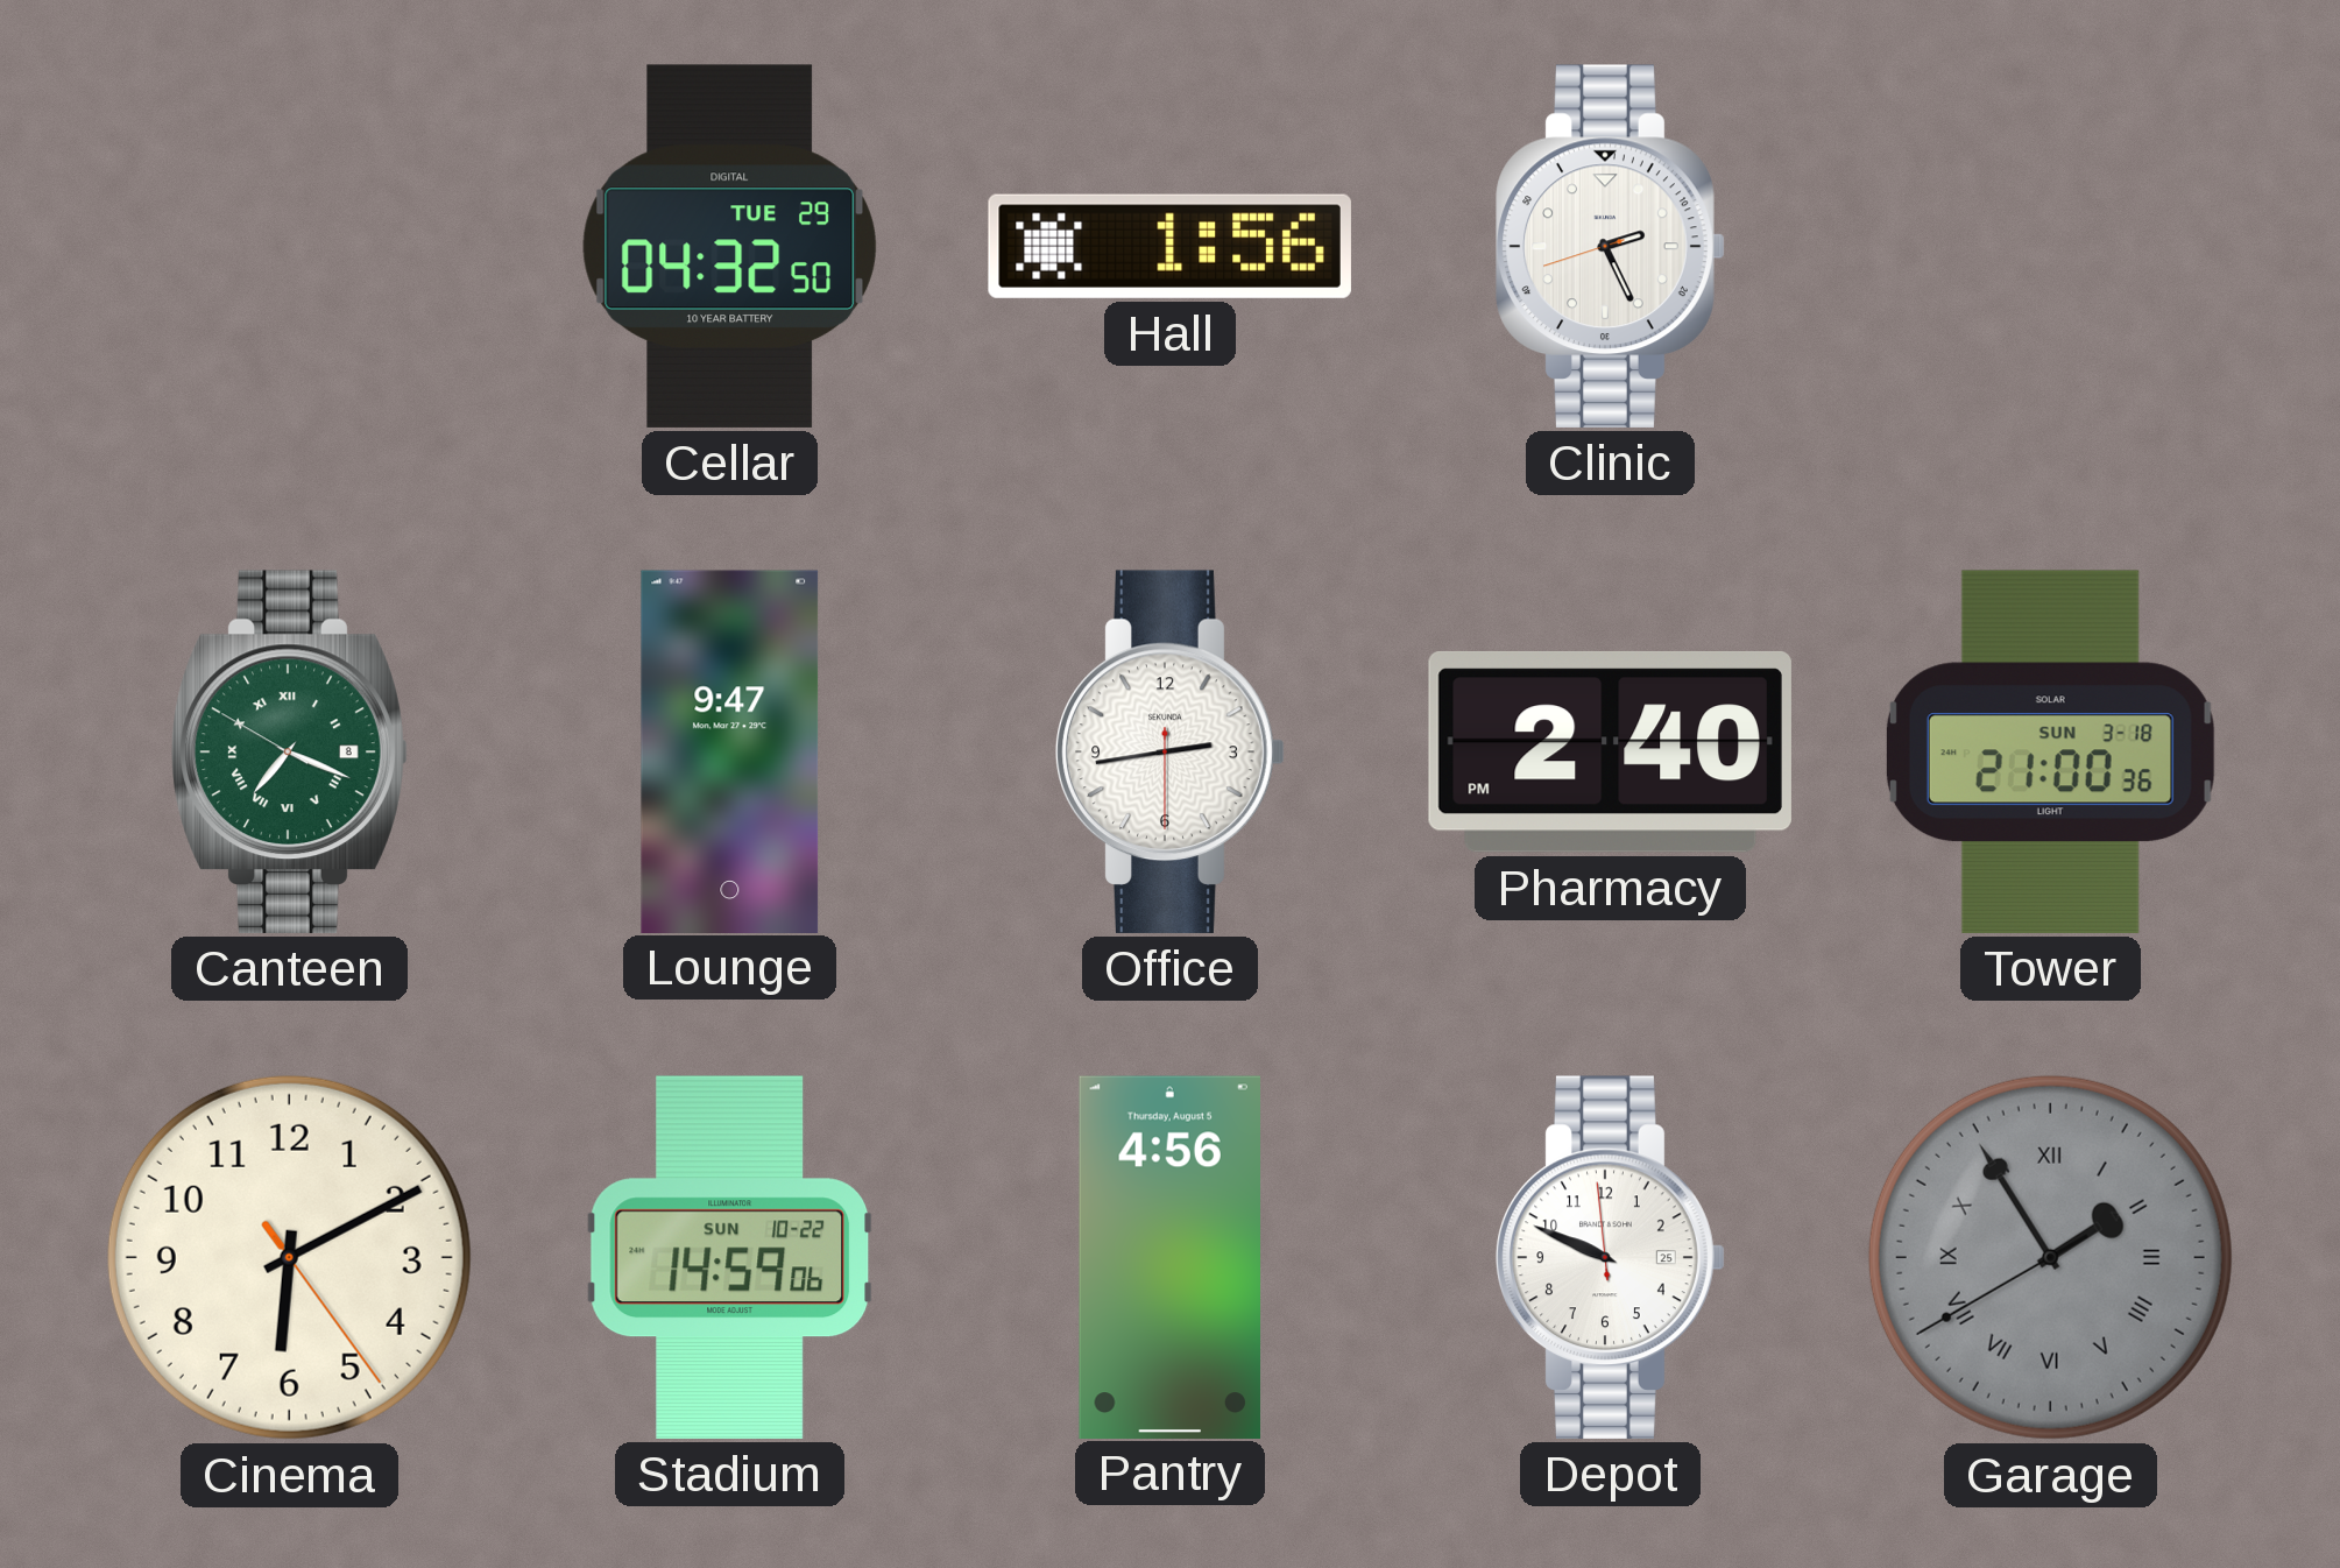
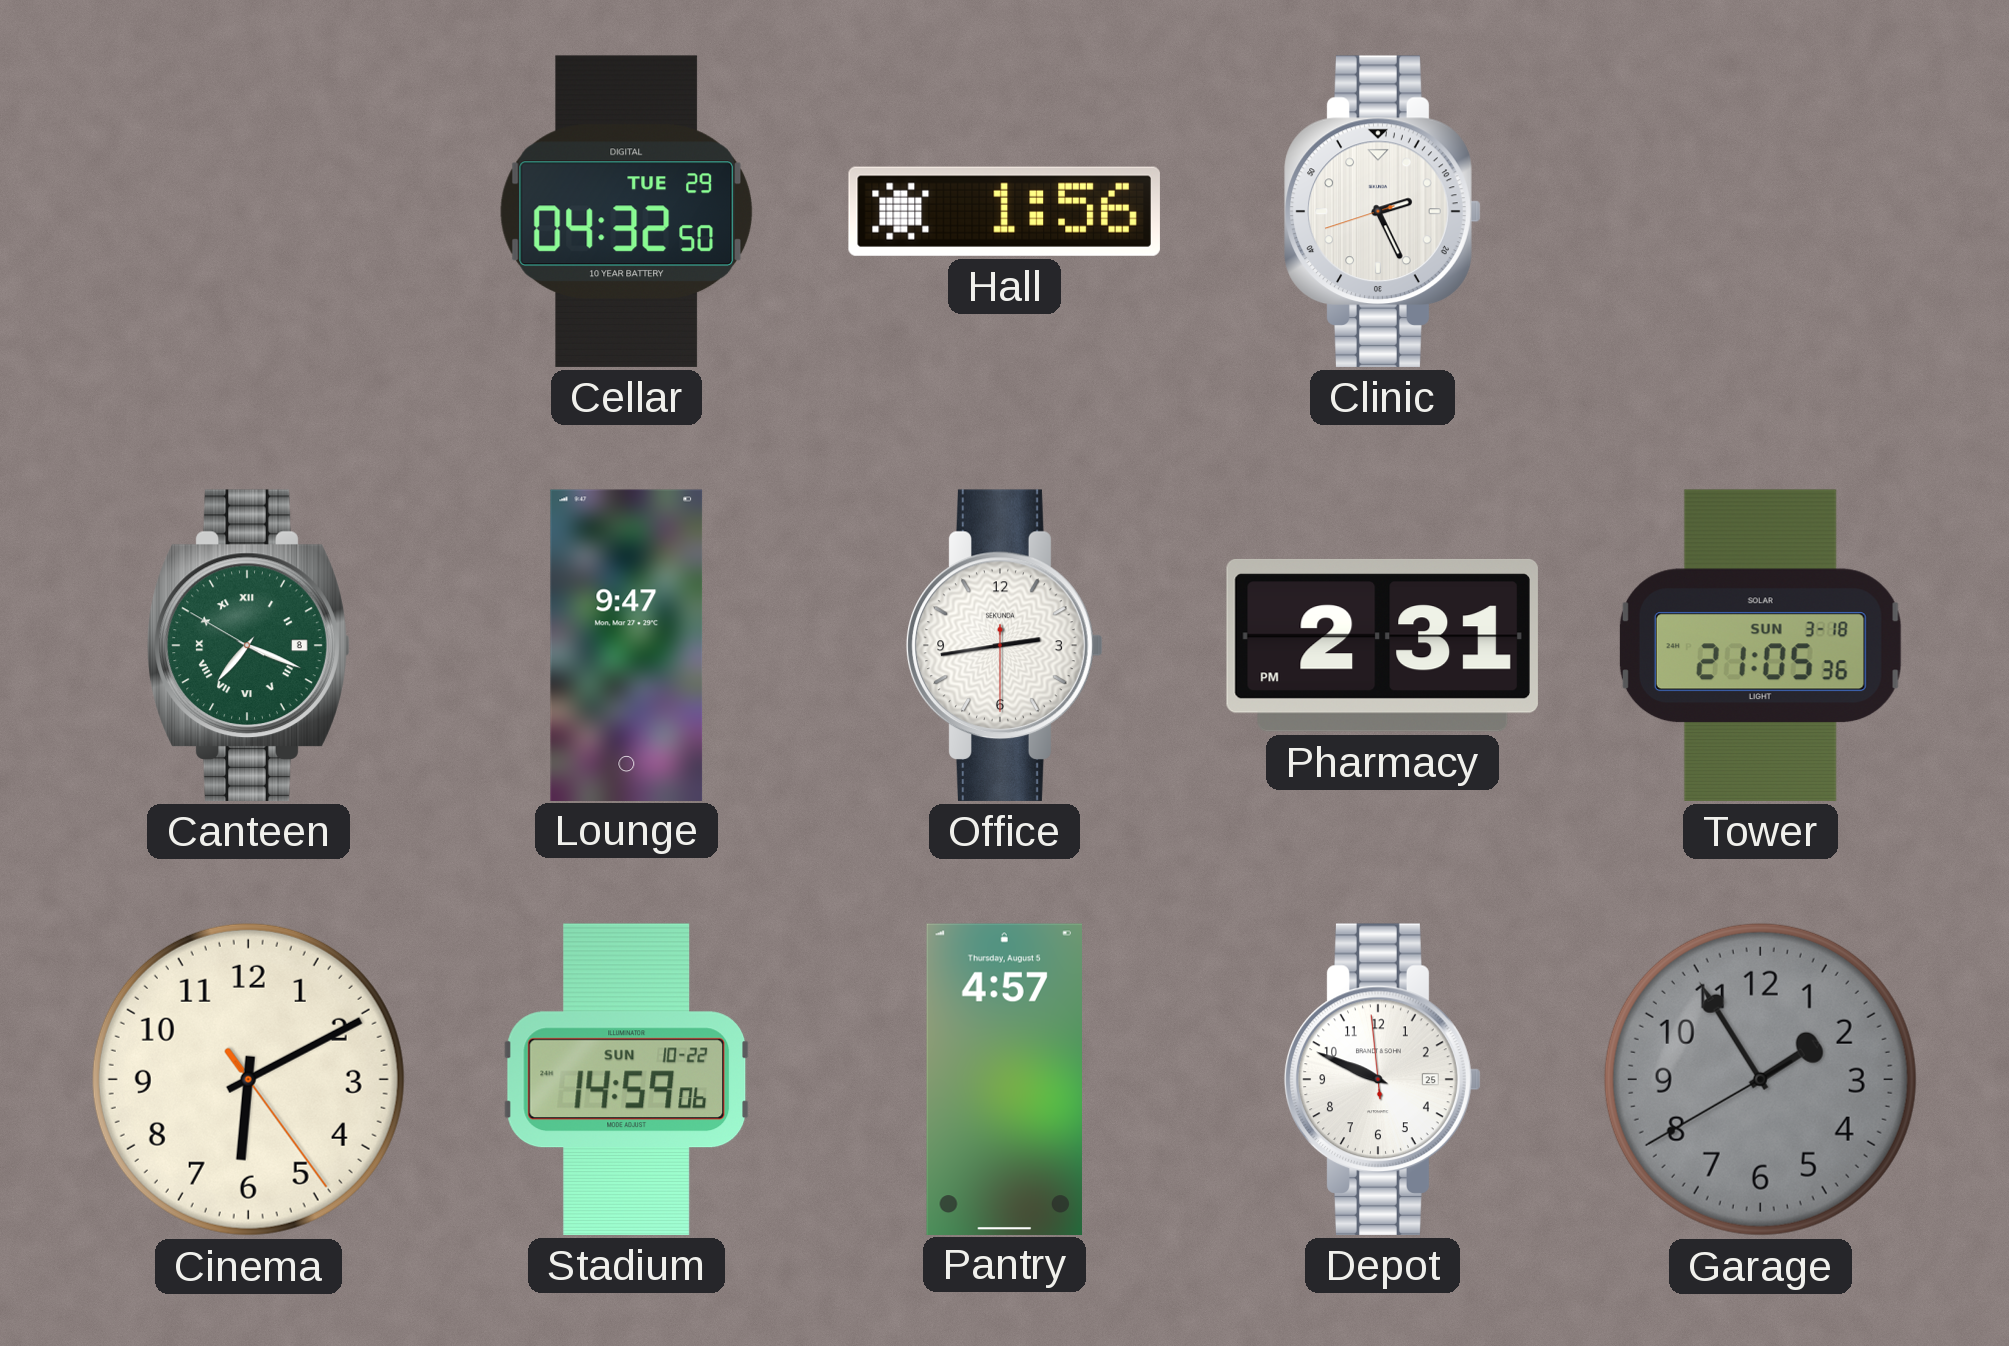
Pharmacy: 2:40 -> 2:31 (1382, 645)
Tower: 21:00 -> 21:05 (1760, 645)
Pantry: 4:56 -> 4:57 (1004, 1079)
Garage numerals: Roman -> Arabic (1760, 1079)
